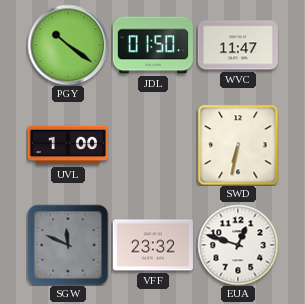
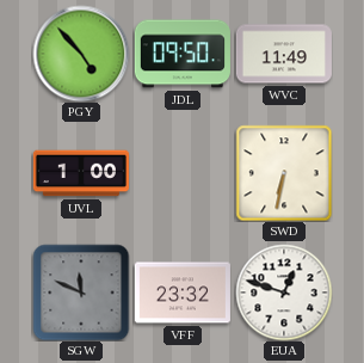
PGY: 10:21 -> 4:53 (81, 54)
JDL: 01:50 -> 09:50 (183, 54)
WVC: 11:47 -> 11:49 (284, 54)
